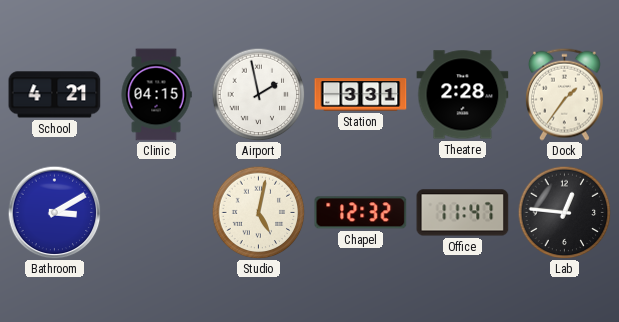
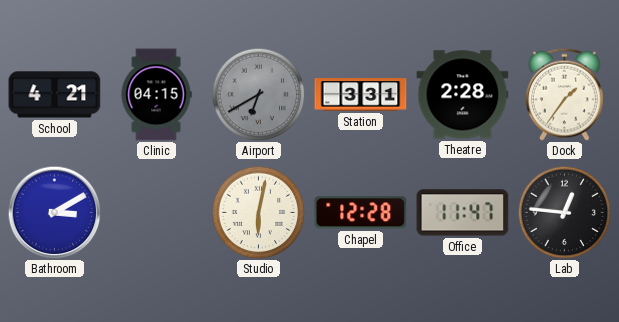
Airport: 1:58 -> 6:40 (258, 94)
Airport dial: white -> grey (258, 94)
Studio: 5:02 -> 6:02 (258, 212)
Chapel: 12:32 -> 12:28 (361, 213)
